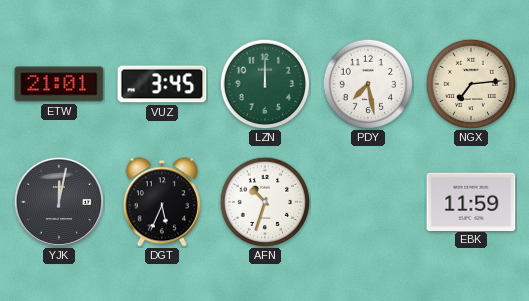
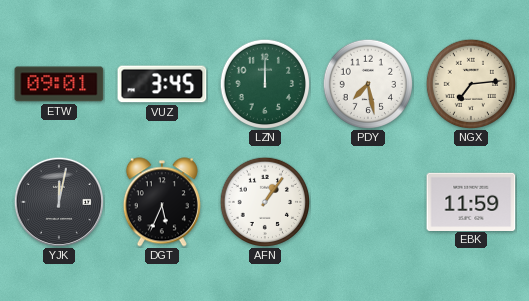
ETW: 21:01 -> 09:01 (59, 84)
AFN: 10:33 -> 1:06 (264, 201)
